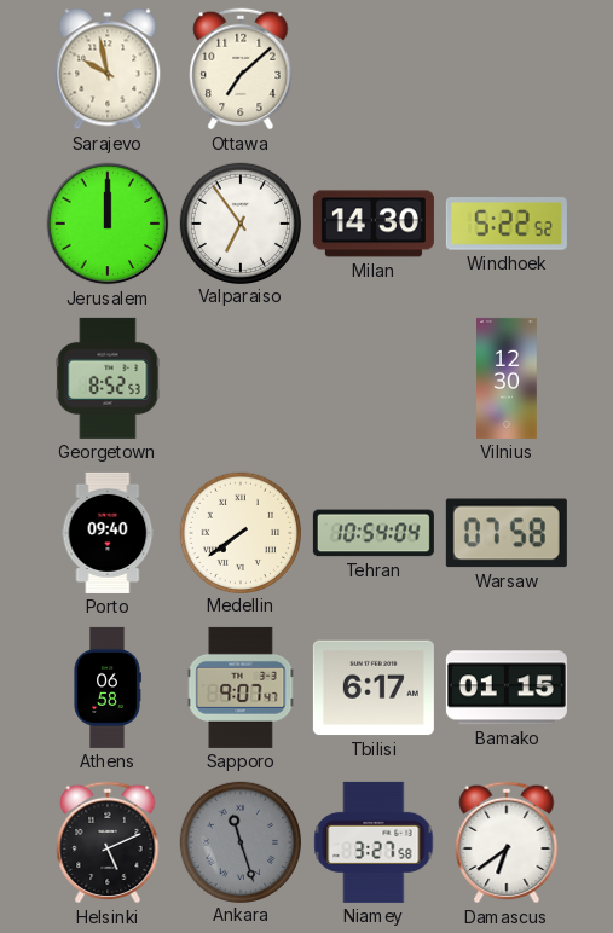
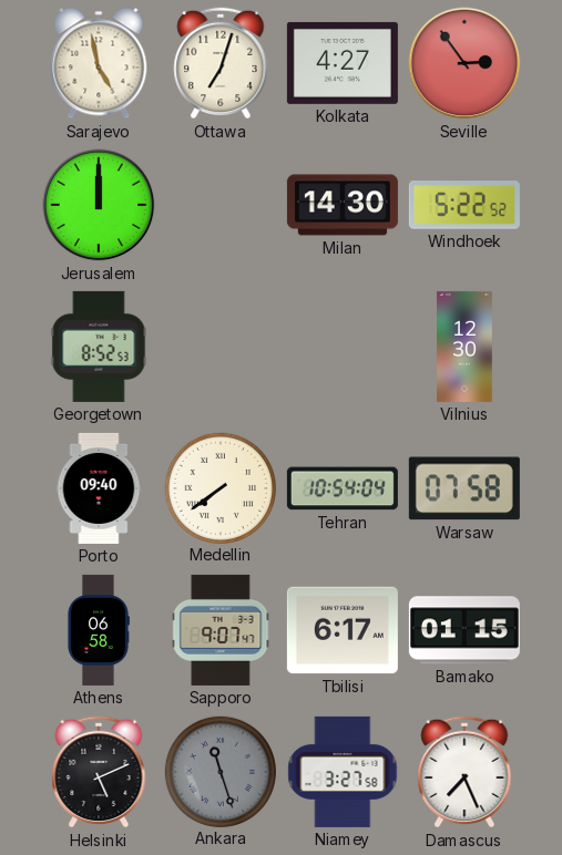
Sarajevo: 9:58 -> 4:58 (99, 63)
Ottawa: 7:08 -> 7:03 (221, 63)
Kolkata: none -> 4:27 (343, 63)
Seville: none -> 2:54 (464, 63)
Valparaiso: 6:54 -> none (239, 222)
Damascus: 6:39 -> 7:26 (464, 772)
